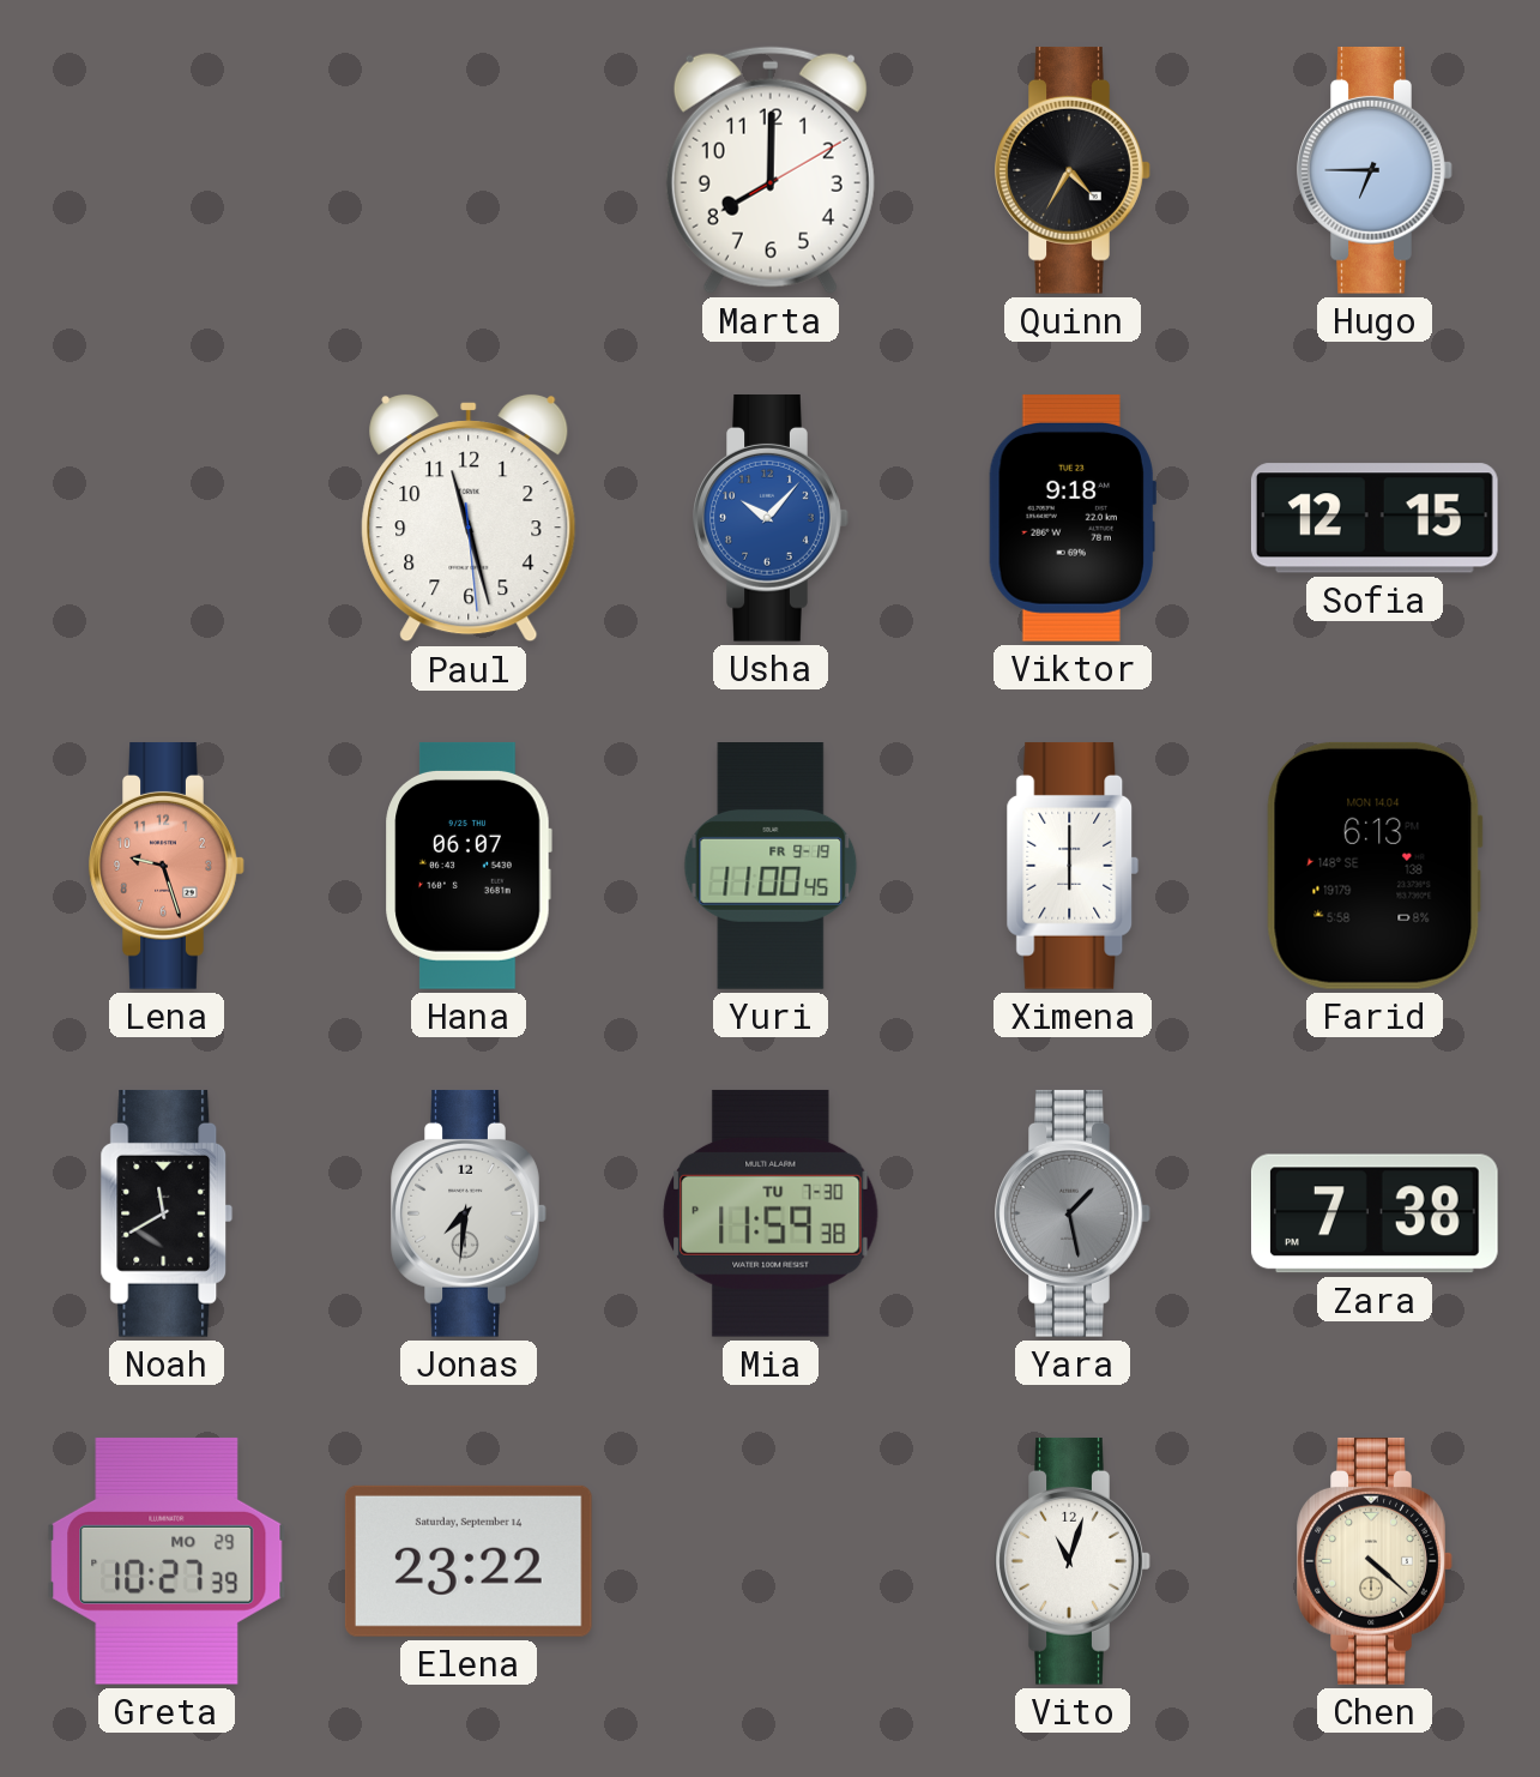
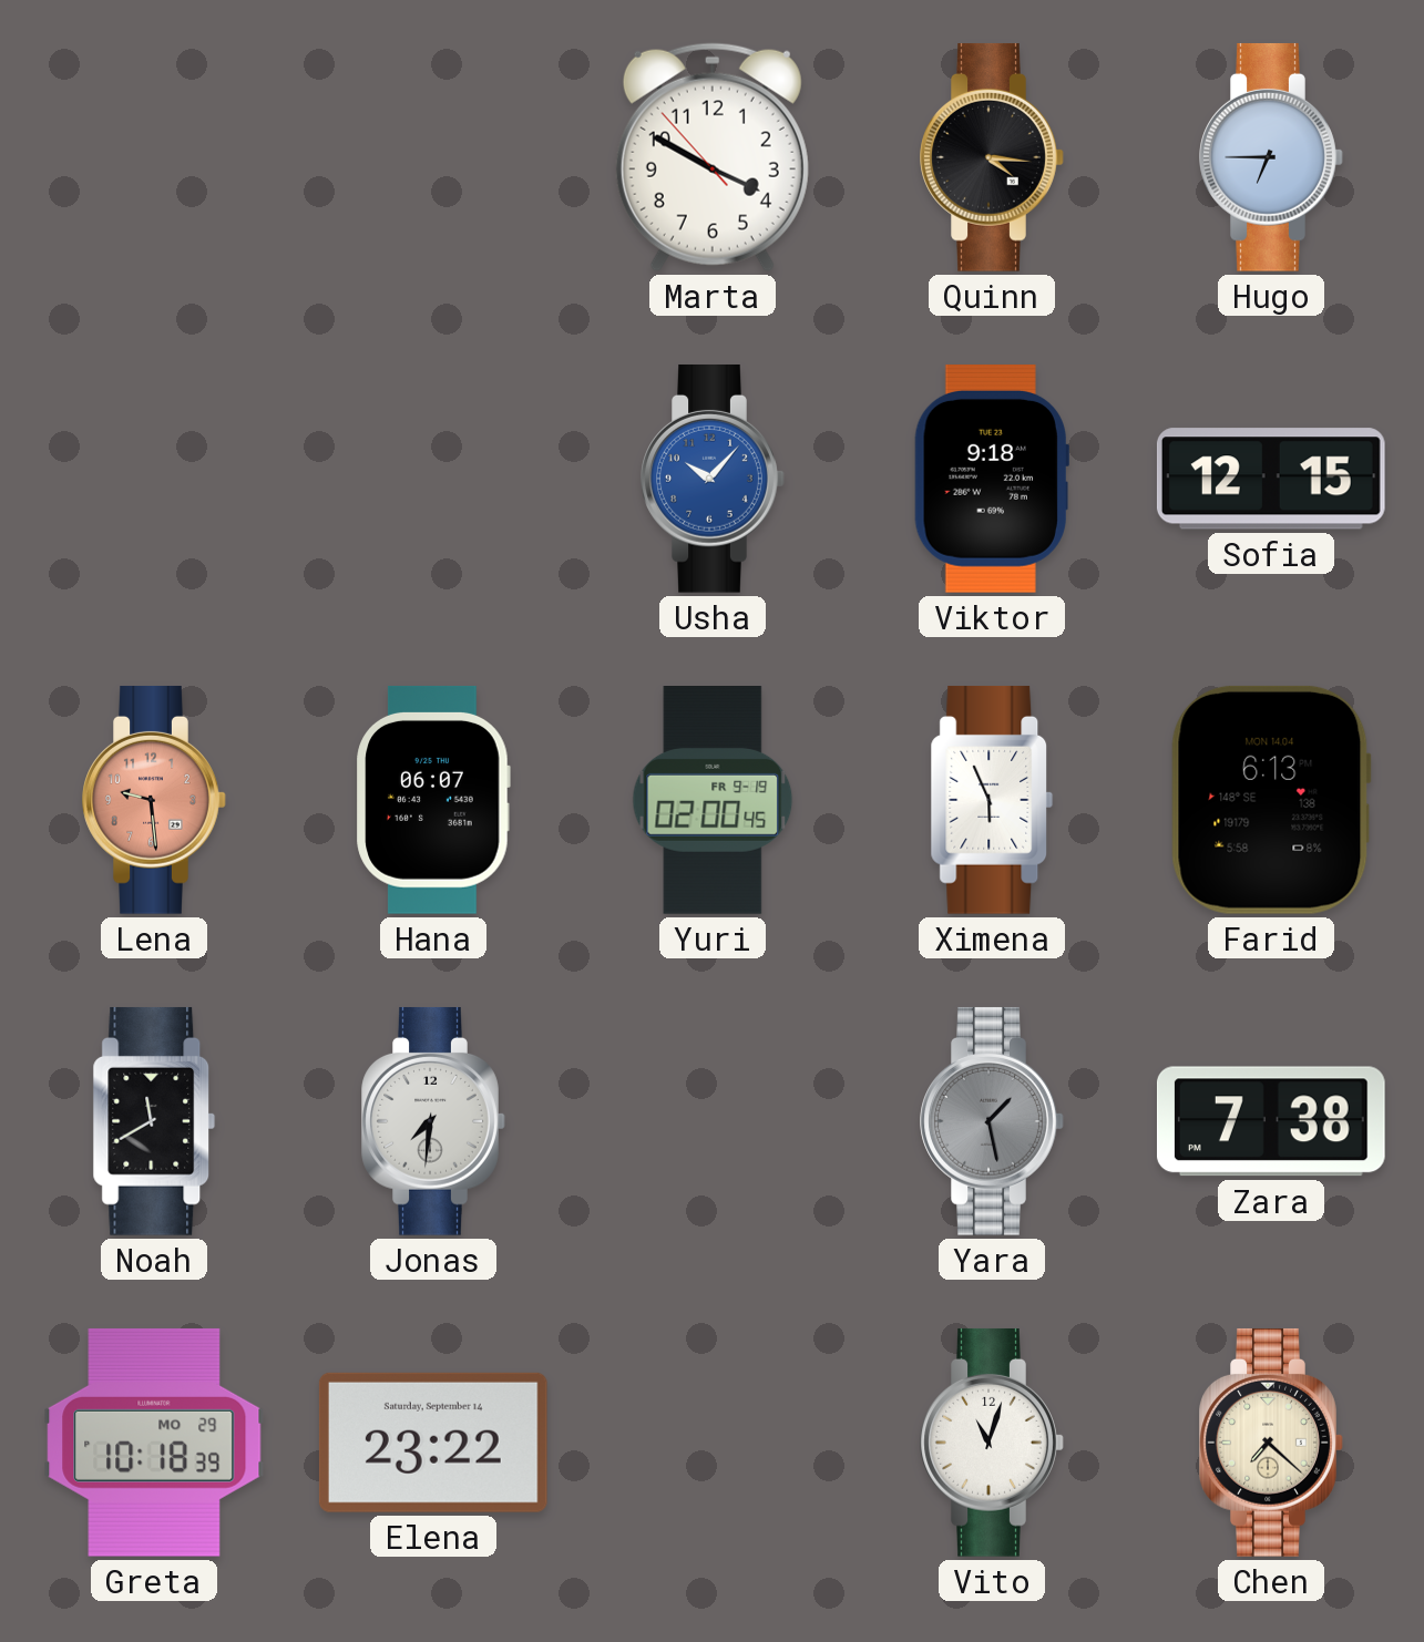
Marta: 8:00 -> 3:49 (713, 157)
Quinn: 4:35 -> 4:16 (992, 157)
Paul: 11:27 -> none (469, 518)
Lena: 9:27 -> 9:29 (154, 800)
Yuri: 11:00 -> 02:00 (713, 801)
Ximena: 6:00 -> 5:56 (992, 800)
Mia: 11:59 -> none (771, 1213)
Greta: 10:27 -> 10:18 (154, 1443)
Chen: 4:22 -> 7:22 (1271, 1443)
